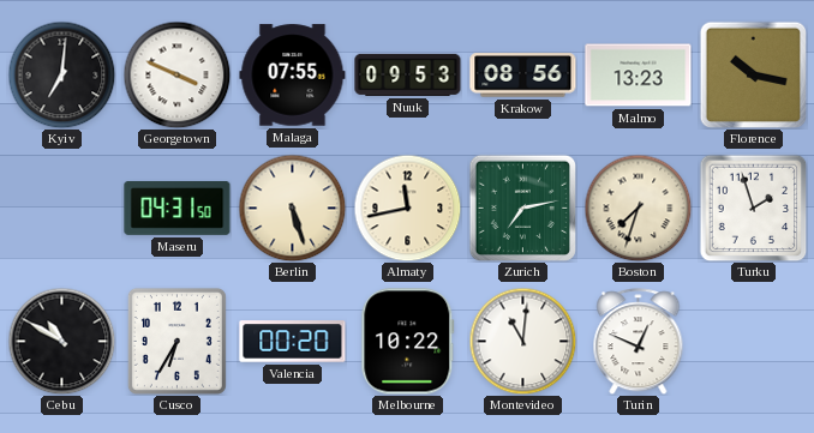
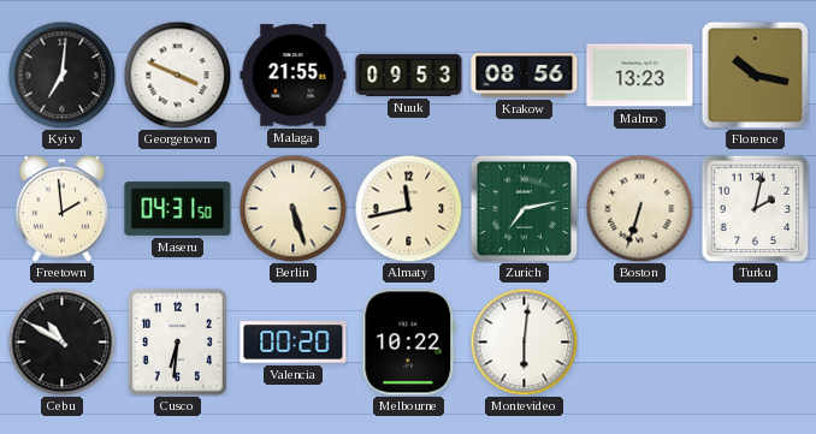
Malaga: 07:55 -> 21:55 (294, 76)
Freetown: none -> 1:59 (63, 209)
Boston: 7:33 -> 6:33 (639, 208)
Turku: 1:57 -> 2:02 (755, 208)
Cusco: 6:35 -> 6:31 (177, 341)
Montevideo: 11:01 -> 6:01 (524, 341)
Turin: 12:49 -> none (639, 342)
